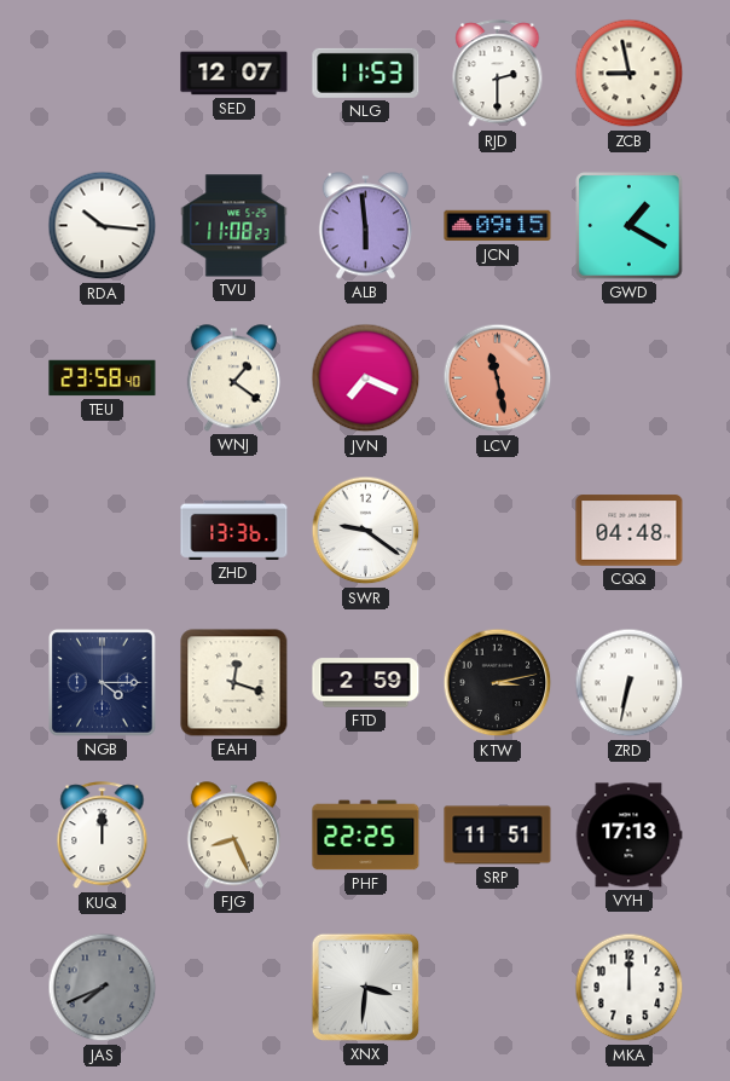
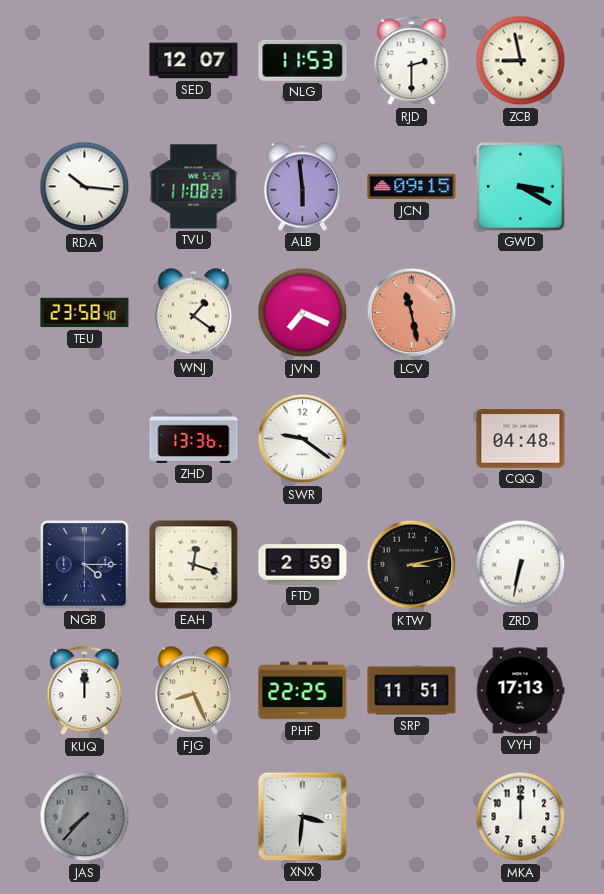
GWD: 1:20 -> 3:20 (521, 187)
JAS: 7:41 -> 7:37 (85, 817)
